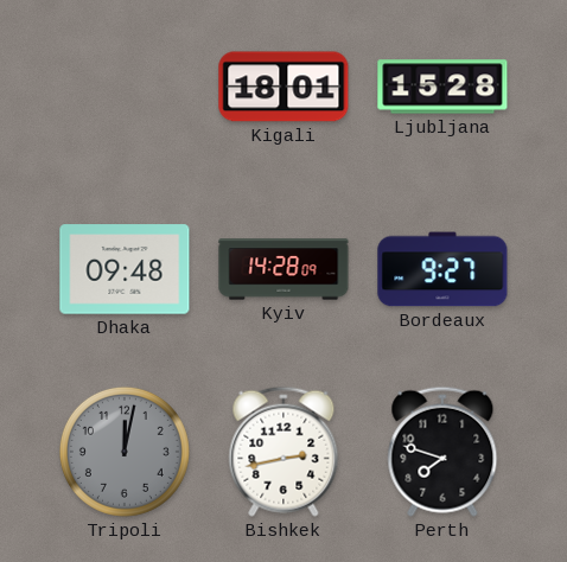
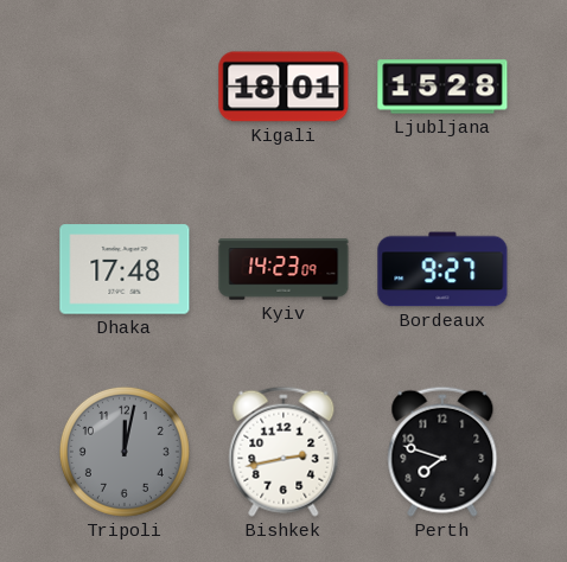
Dhaka: 09:48 -> 17:48 (125, 269)
Kyiv: 14:28 -> 14:23 (283, 269)
